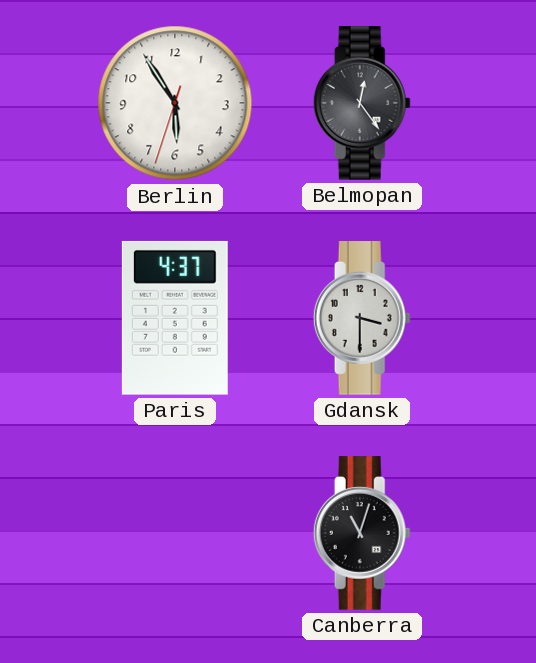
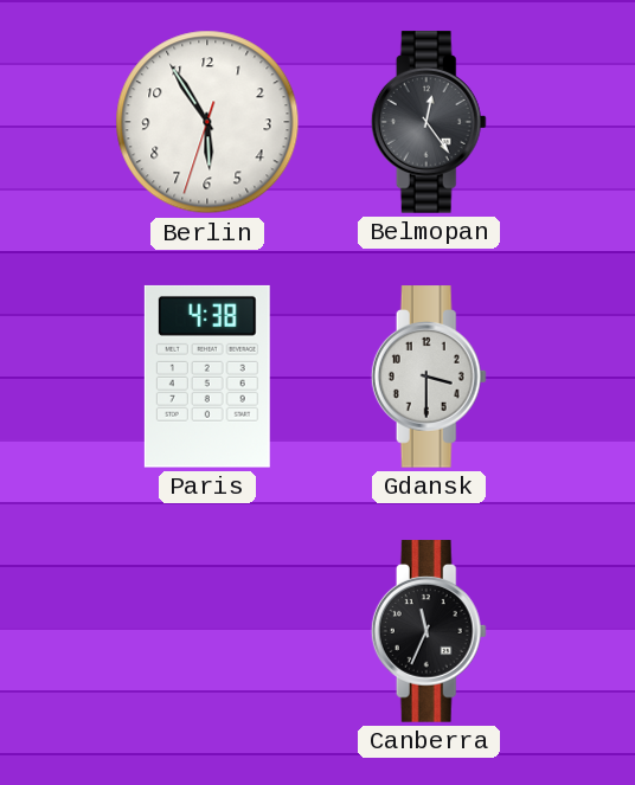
Paris: 4:37 -> 4:38 (207, 377)
Canberra: 11:03 -> 11:34 (429, 631)
